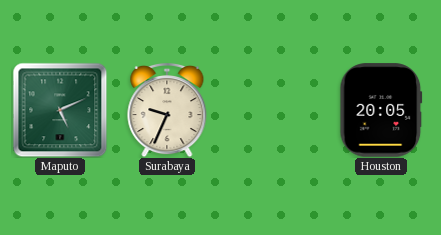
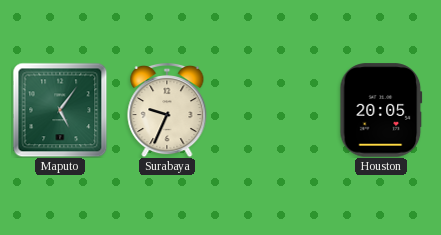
Maputo: 5:11 -> 5:06 (60, 110)
